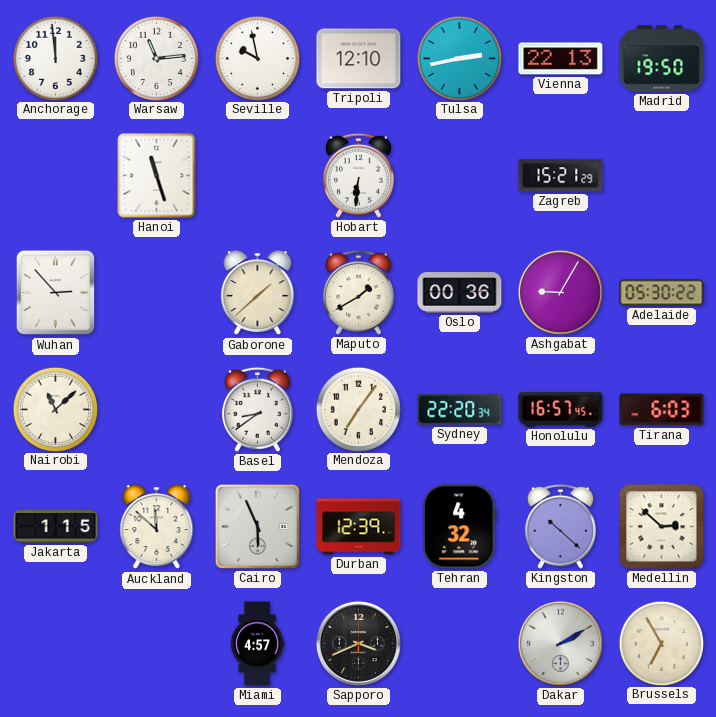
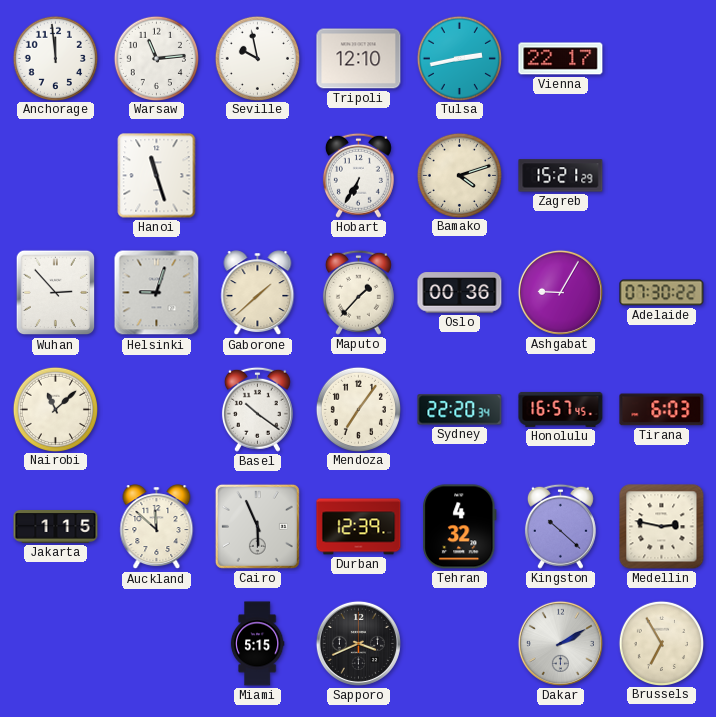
Vienna: 22:13 -> 22:17 (561, 59)
Madrid: 19:50 -> none (662, 59)
Hobart: 6:31 -> 6:35 (358, 175)
Bamako: none -> 4:12 (459, 175)
Helsinki: none -> 9:03 (157, 293)
Maputo: 1:40 -> 1:37 (358, 292)
Adelaide: 05:30 -> 07:30 (662, 293)
Basel: 8:39 -> 10:21 (257, 409)
Medellin: 2:52 -> 2:47 (662, 527)
Miami: 4:57 -> 5:15 (257, 644)
